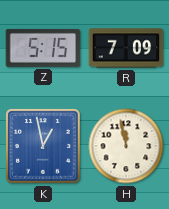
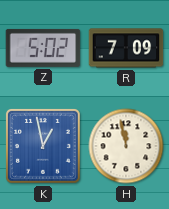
Z: 5:15 -> 5:02 (43, 48)
